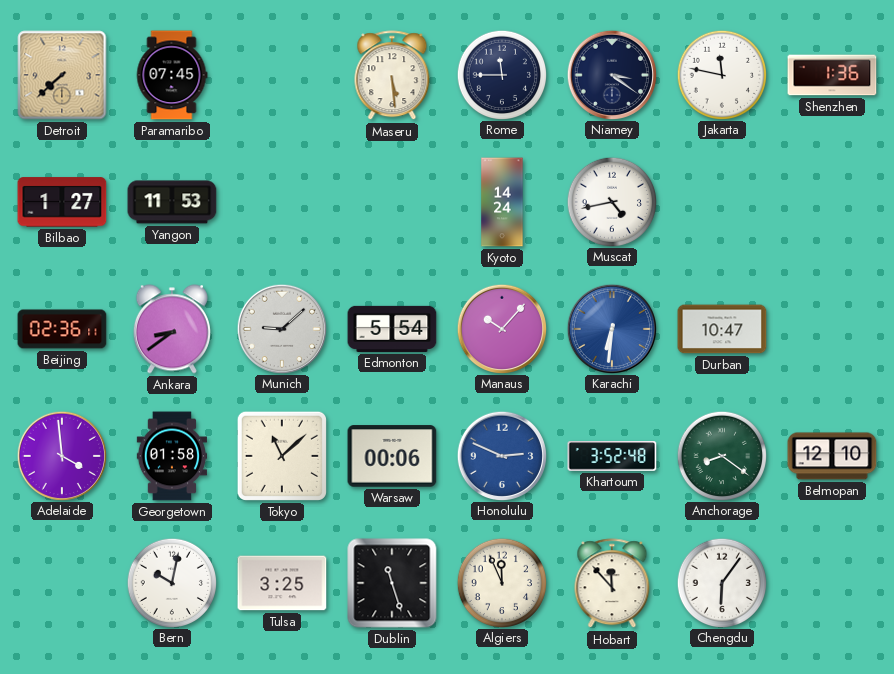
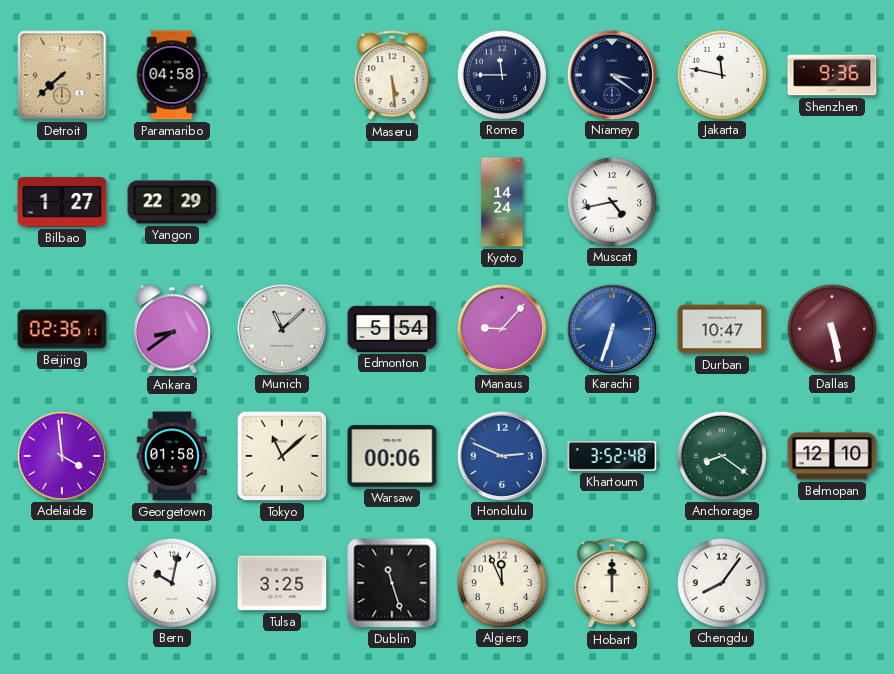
Paramaribo: 07:45 -> 04:58 (172, 75)
Shenzhen: 1:36 -> 9:36 (832, 75)
Yangon: 11:53 -> 22:29 (172, 202)
Munich: 9:08 -> 11:08 (281, 328)
Manaus: 10:07 -> 9:07 (501, 328)
Karachi: 6:31 -> 6:33 (611, 328)
Dallas: none -> 5:28 (831, 328)
Hobart: 11:53 -> 12:00 (612, 584)
Chengdu: 6:06 -> 8:06 (721, 582)
